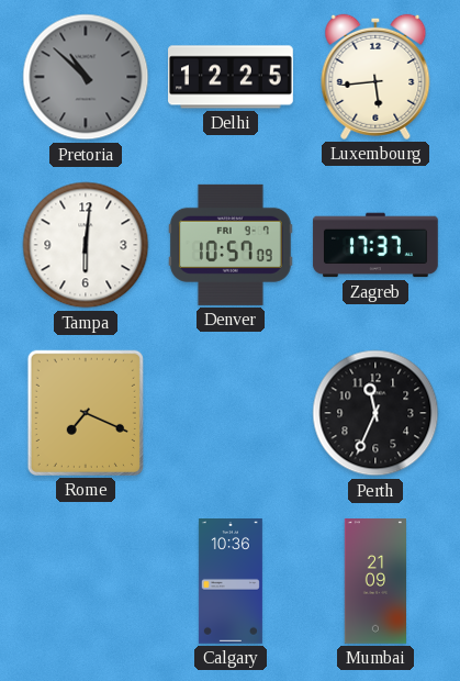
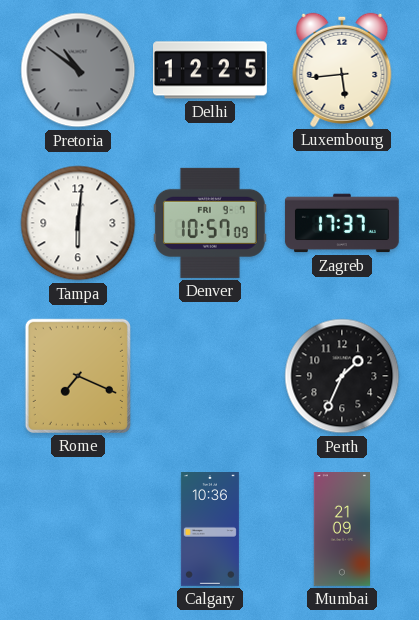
Pretoria: 10:52 -> 10:51 (78, 70)
Perth: 11:34 -> 1:34 (342, 376)
